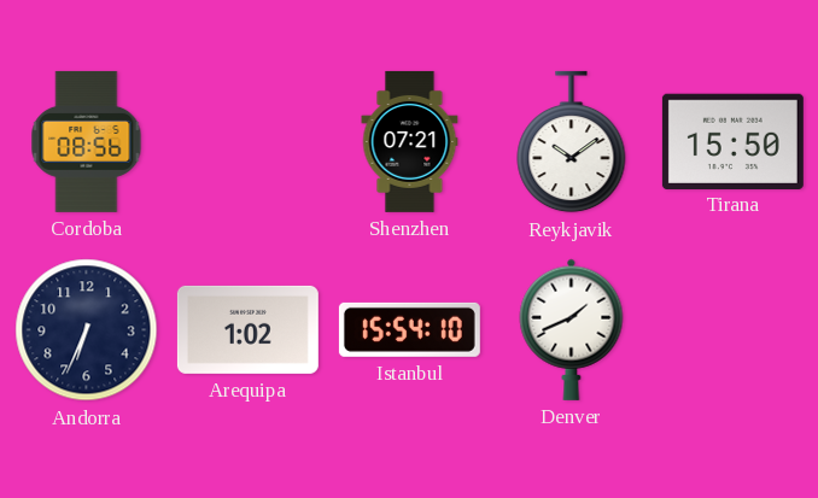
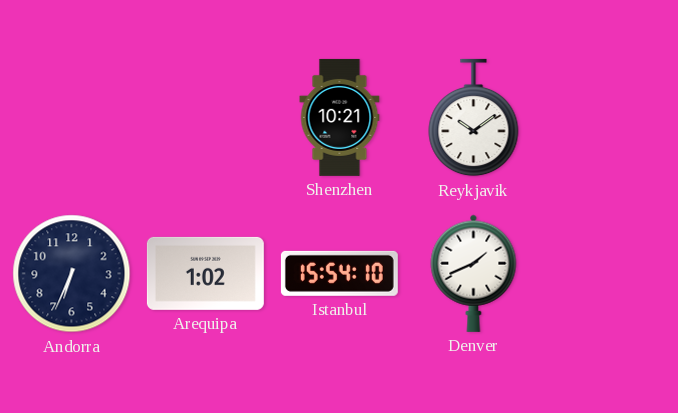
Cordoba: 08:56 -> none (87, 141)
Shenzhen: 07:21 -> 10:21 (340, 117)
Tirana: 15:50 -> none (732, 141)
